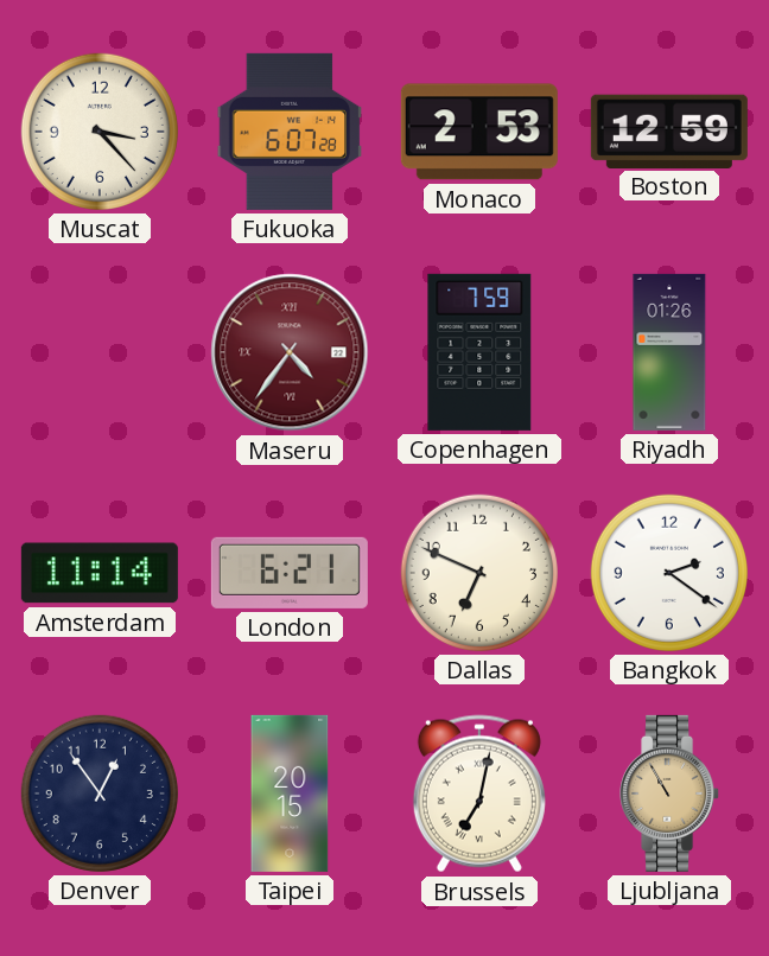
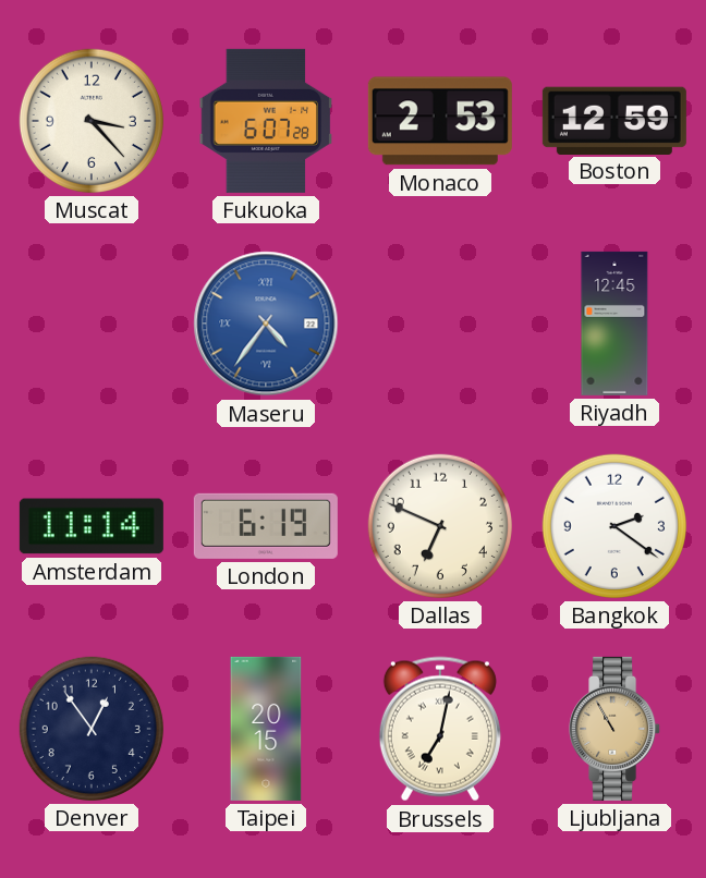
Maseru dial: burgundy -> blue (266, 324)
Copenhagen: 7:59 -> none (479, 352)
Riyadh: 01:26 -> 12:45 (614, 324)
London: 6:21 -> 6:19 (266, 526)
